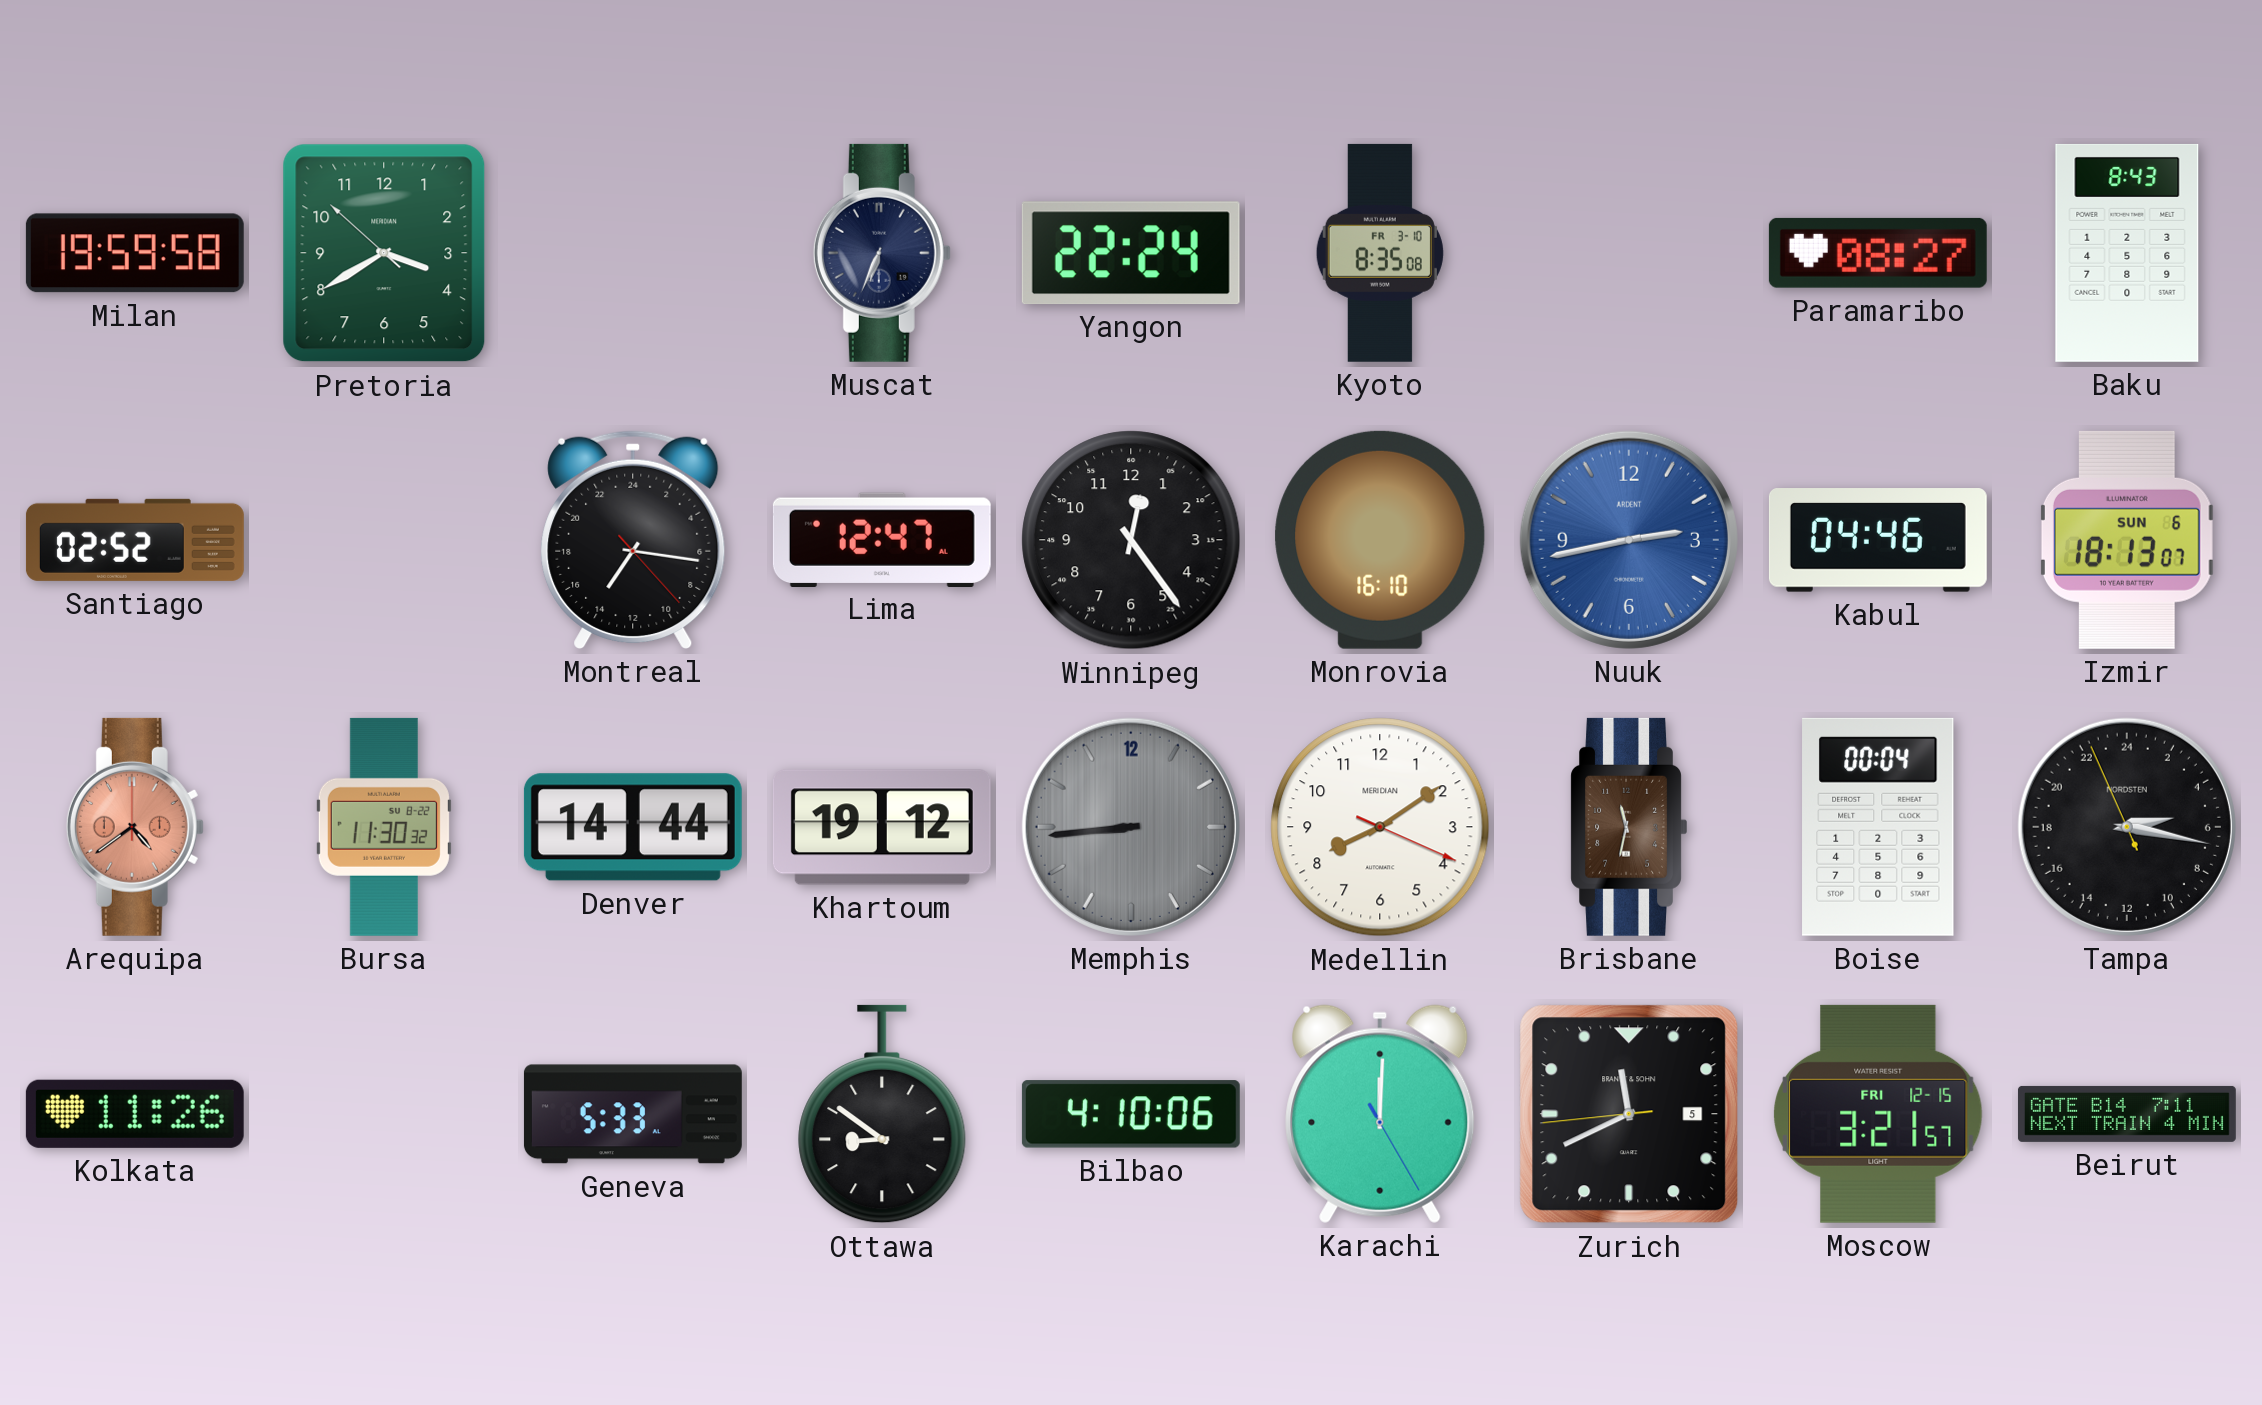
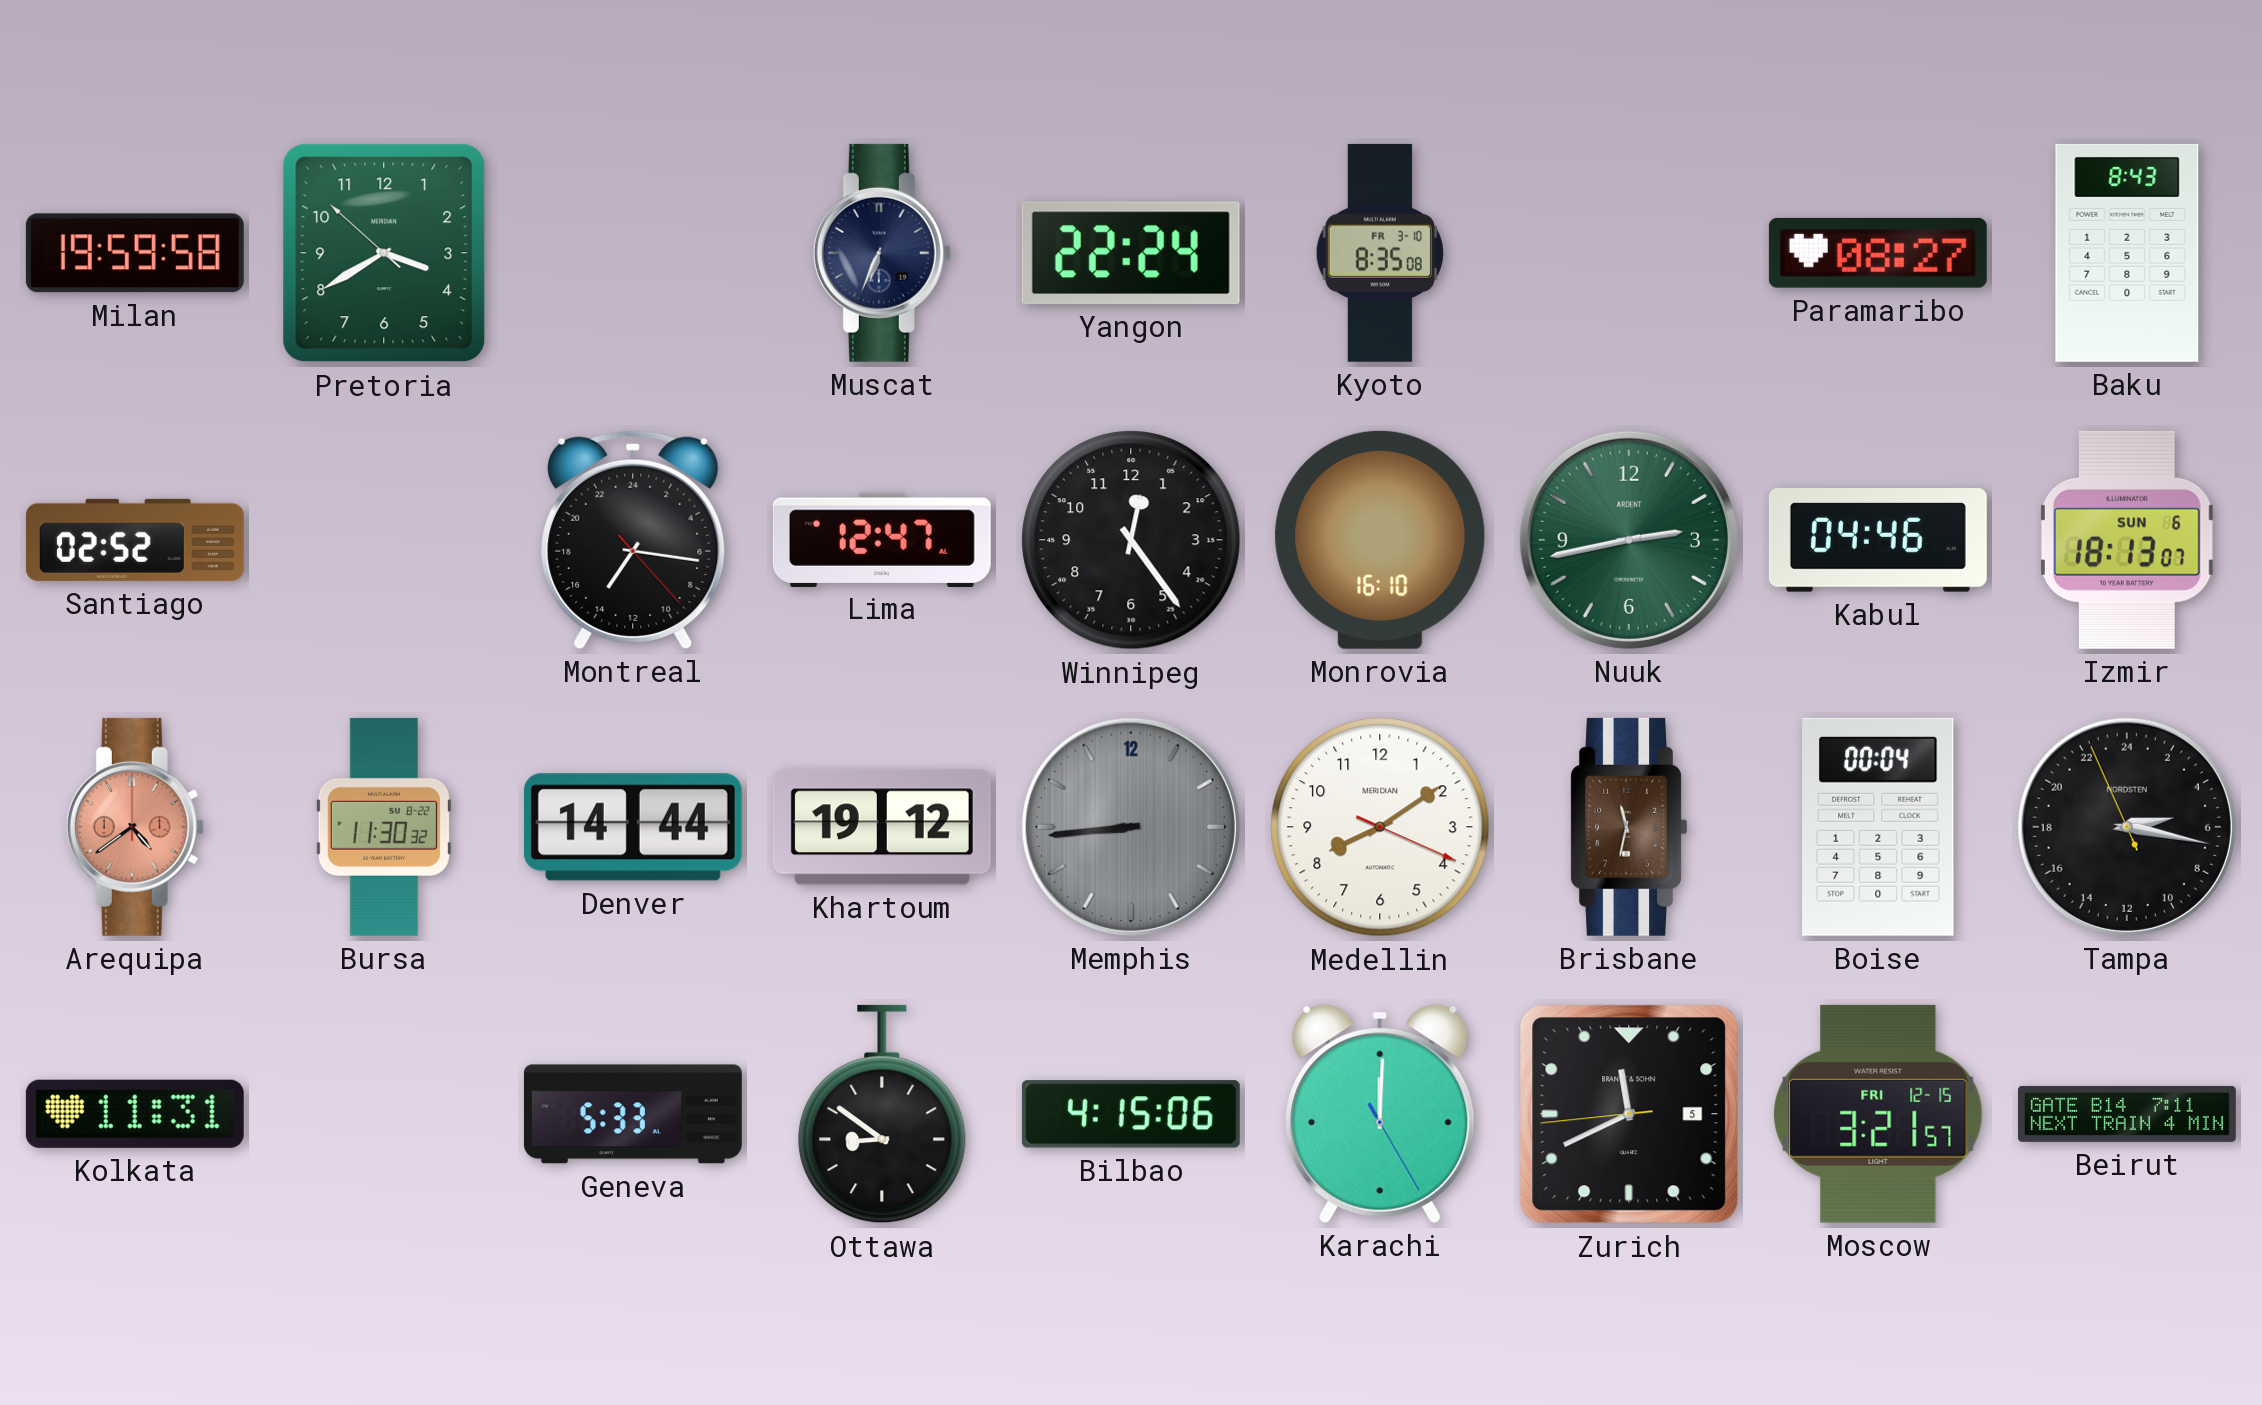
Nuuk dial: blue -> green (1629, 540)
Kolkata: 11:26 -> 11:31 (135, 1114)
Bilbao: 4:10 -> 4:15 (1131, 1114)
